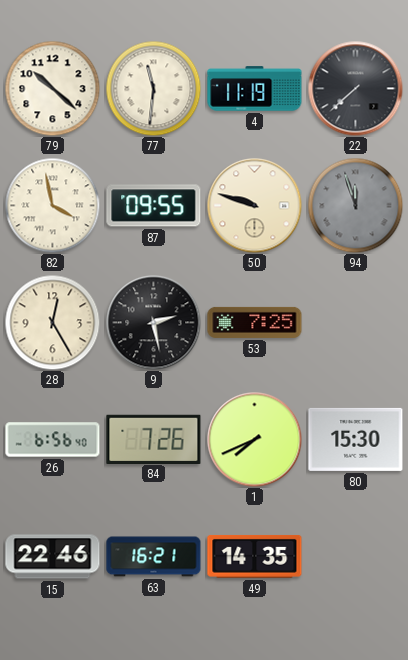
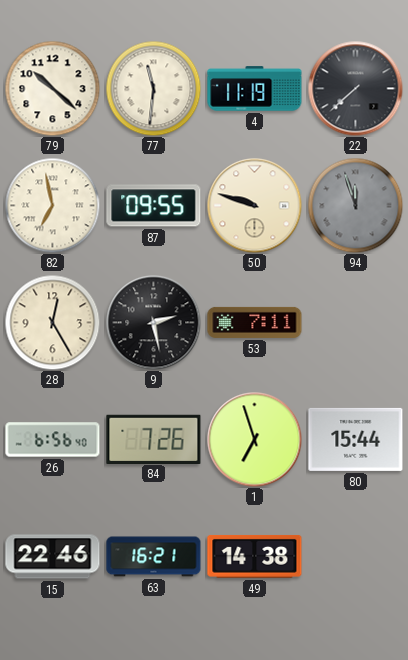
82: 3:58 -> 6:58 (52, 205)
53: 7:25 -> 7:11 (255, 322)
1: 7:41 -> 6:57 (254, 439)
80: 15:30 -> 15:44 (356, 439)
49: 14:35 -> 14:38 (255, 556)
